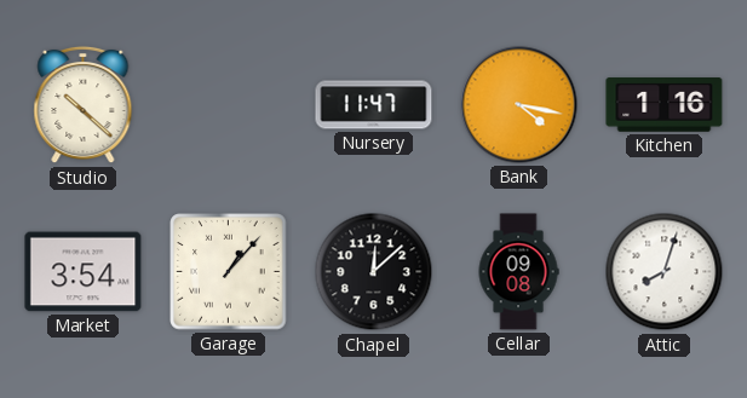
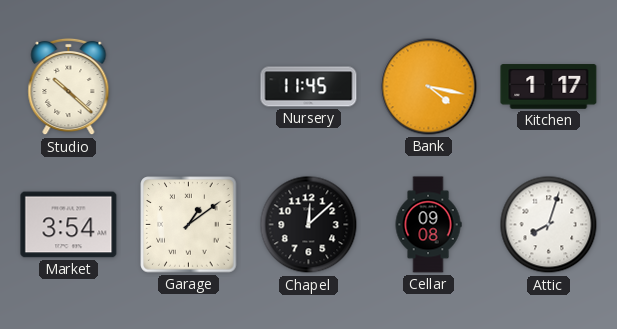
Nursery: 11:47 -> 11:45 (309, 87)
Kitchen: 1:16 -> 1:17 (549, 87)
Garage: 1:07 -> 1:09 (189, 225)
